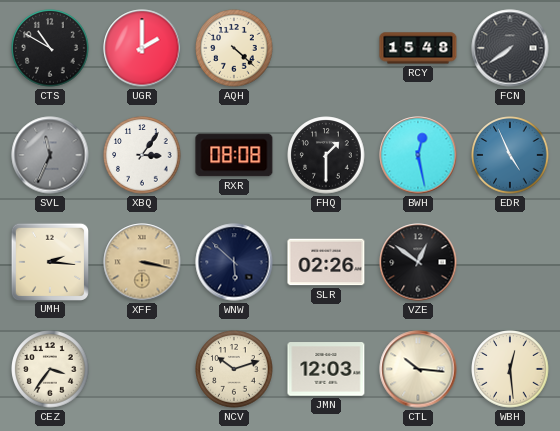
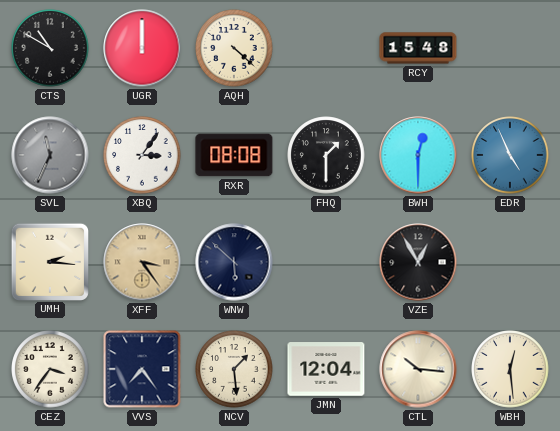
UGR: 2:00 -> 12:00 (142, 48)
FCN: 7:39 -> none (510, 48)
BWH: 12:28 -> 12:30 (418, 155)
XFF: 3:17 -> 3:24 (142, 262)
SLR: 02:26 -> none (326, 262)
VZE: 12:51 -> 12:55 (418, 262)
VVS: none -> 7:24 (142, 369)
NCV: 10:12 -> 1:29 (234, 369)
JMN: 12:03 -> 12:04 (326, 369)
